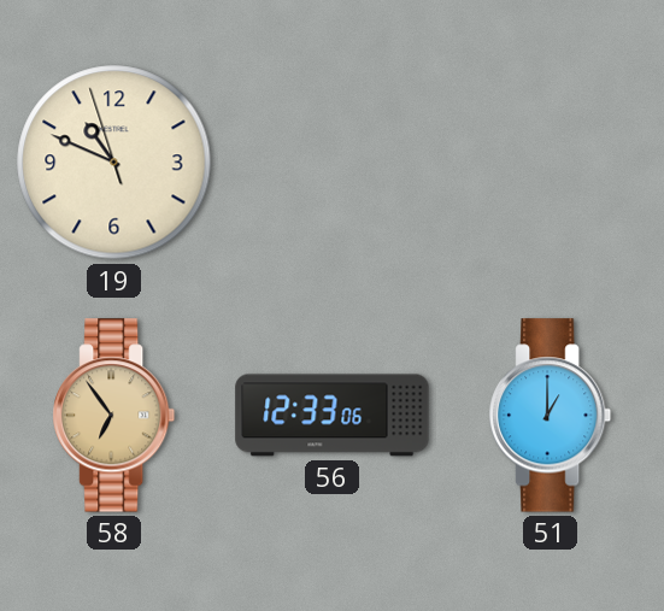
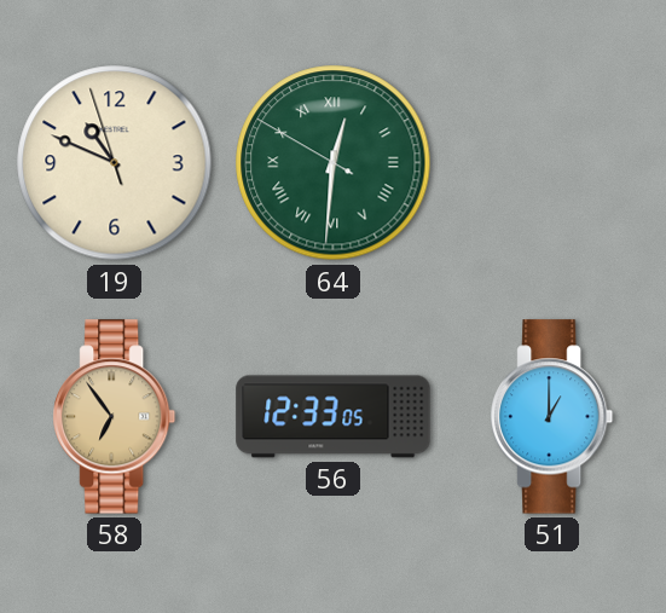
64: none -> 12:30 (334, 163)
56: 12:33:06 -> 12:33:05 (334, 417)
